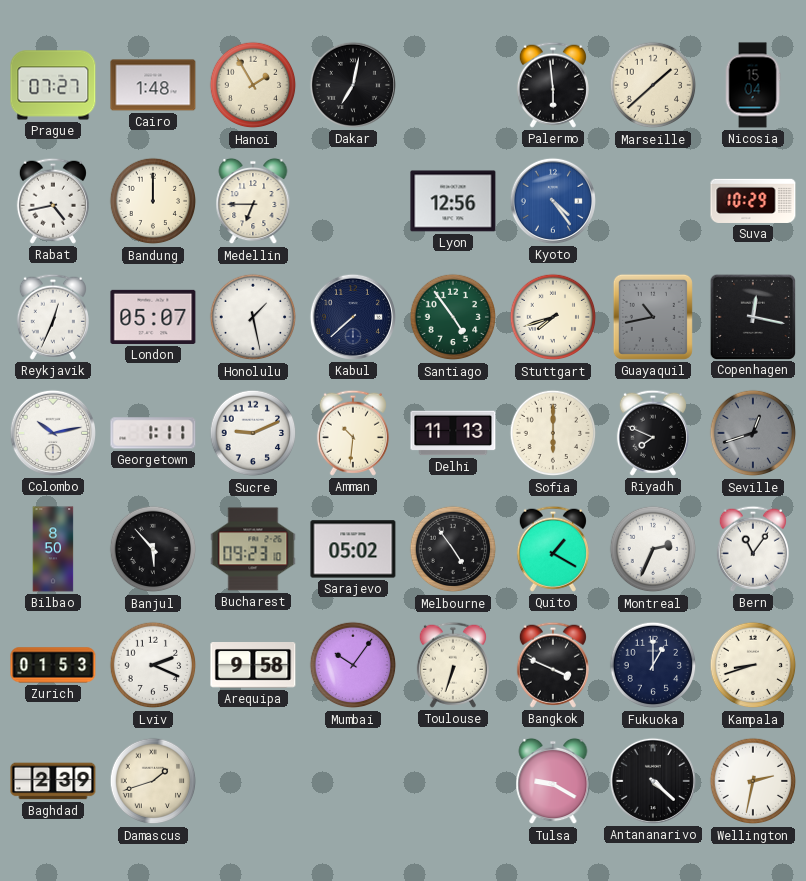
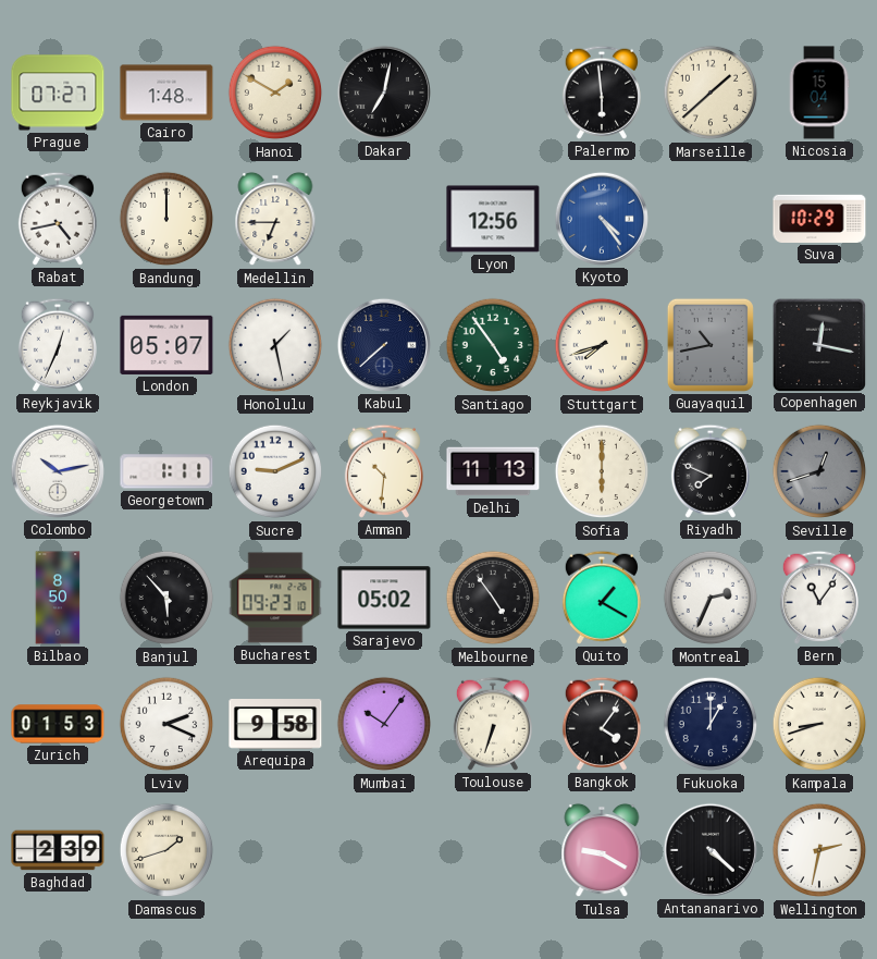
Hanoi: 1:55 -> 1:50 (275, 93)
Bangkok: 3:49 -> 4:06 (602, 724)
